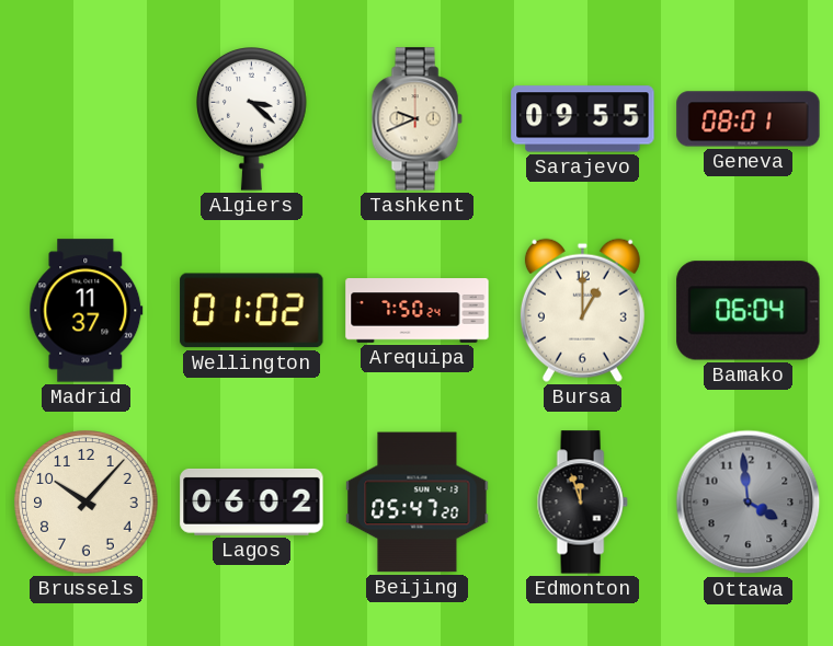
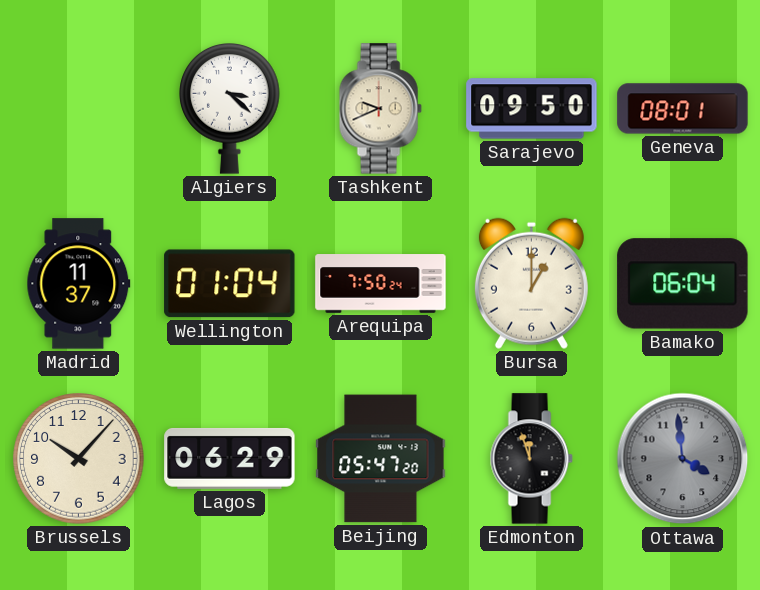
Sarajevo: 09:55 -> 09:50 (532, 109)
Wellington: 01:02 -> 01:04 (230, 284)
Lagos: 06:02 -> 06:29 (230, 458)
